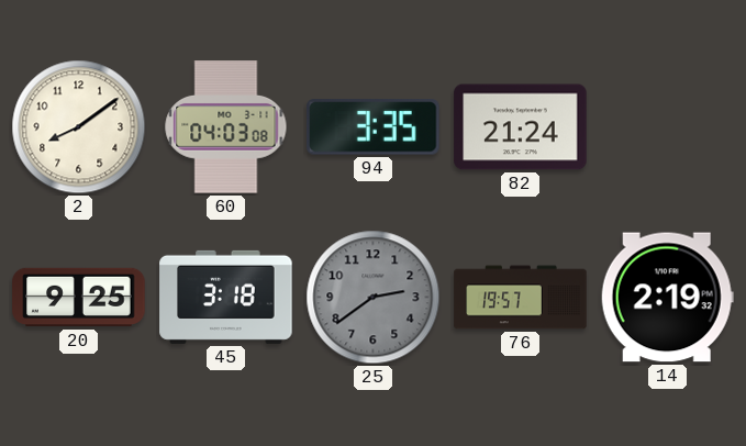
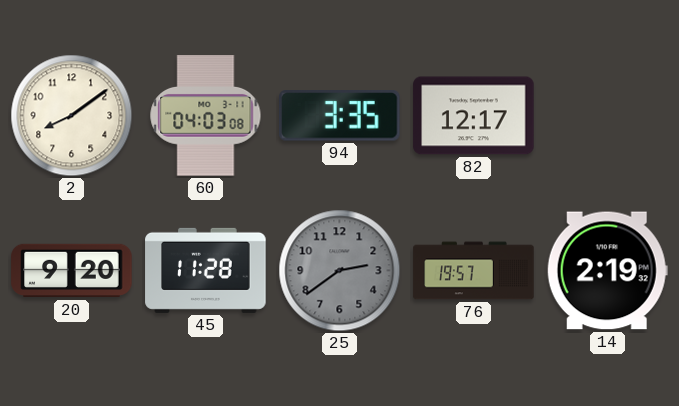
82: 21:24 -> 12:17 (474, 116)
20: 9:25 -> 9:20 (72, 271)
45: 3:18 -> 11:28 (206, 270)
